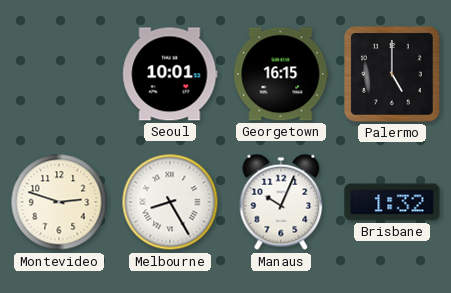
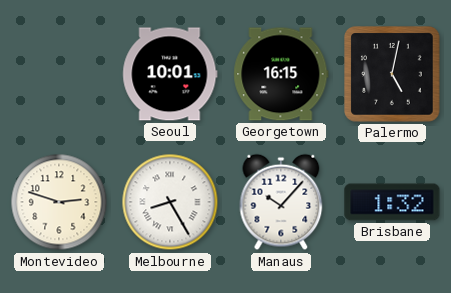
Palermo: 5:00 -> 5:02 (392, 74)
Manaus: 10:04 -> 10:07 (281, 202)
